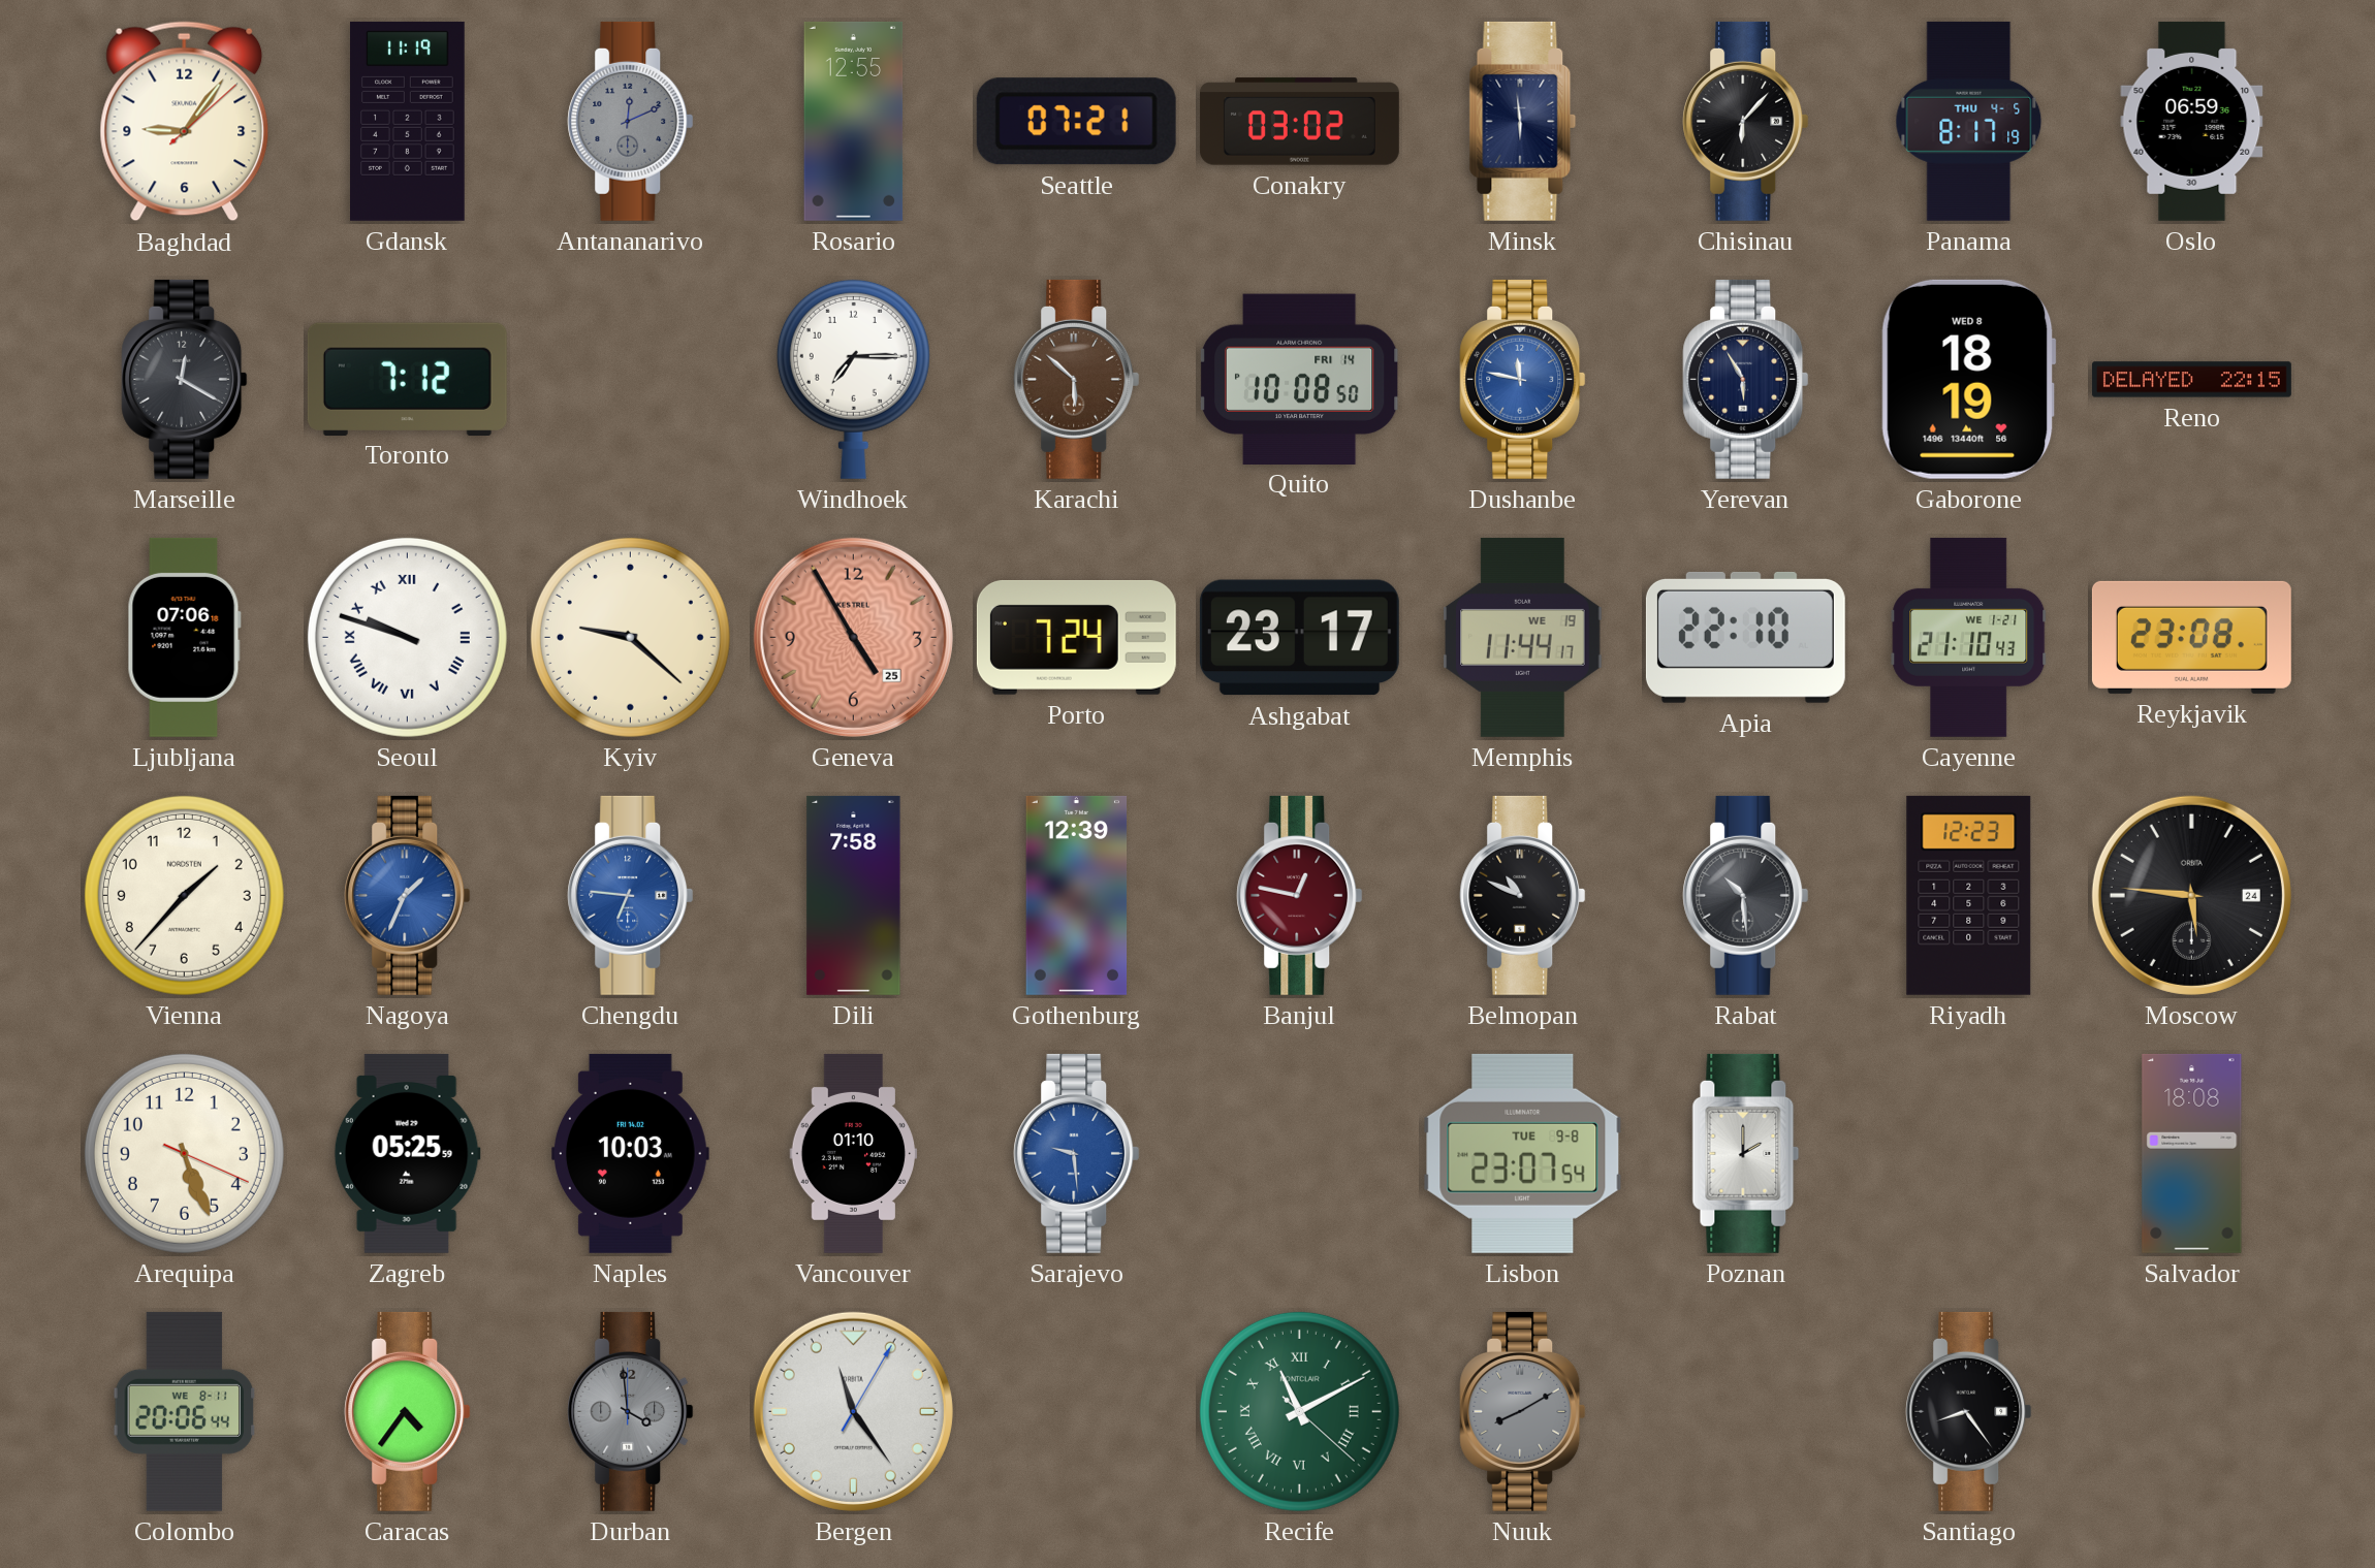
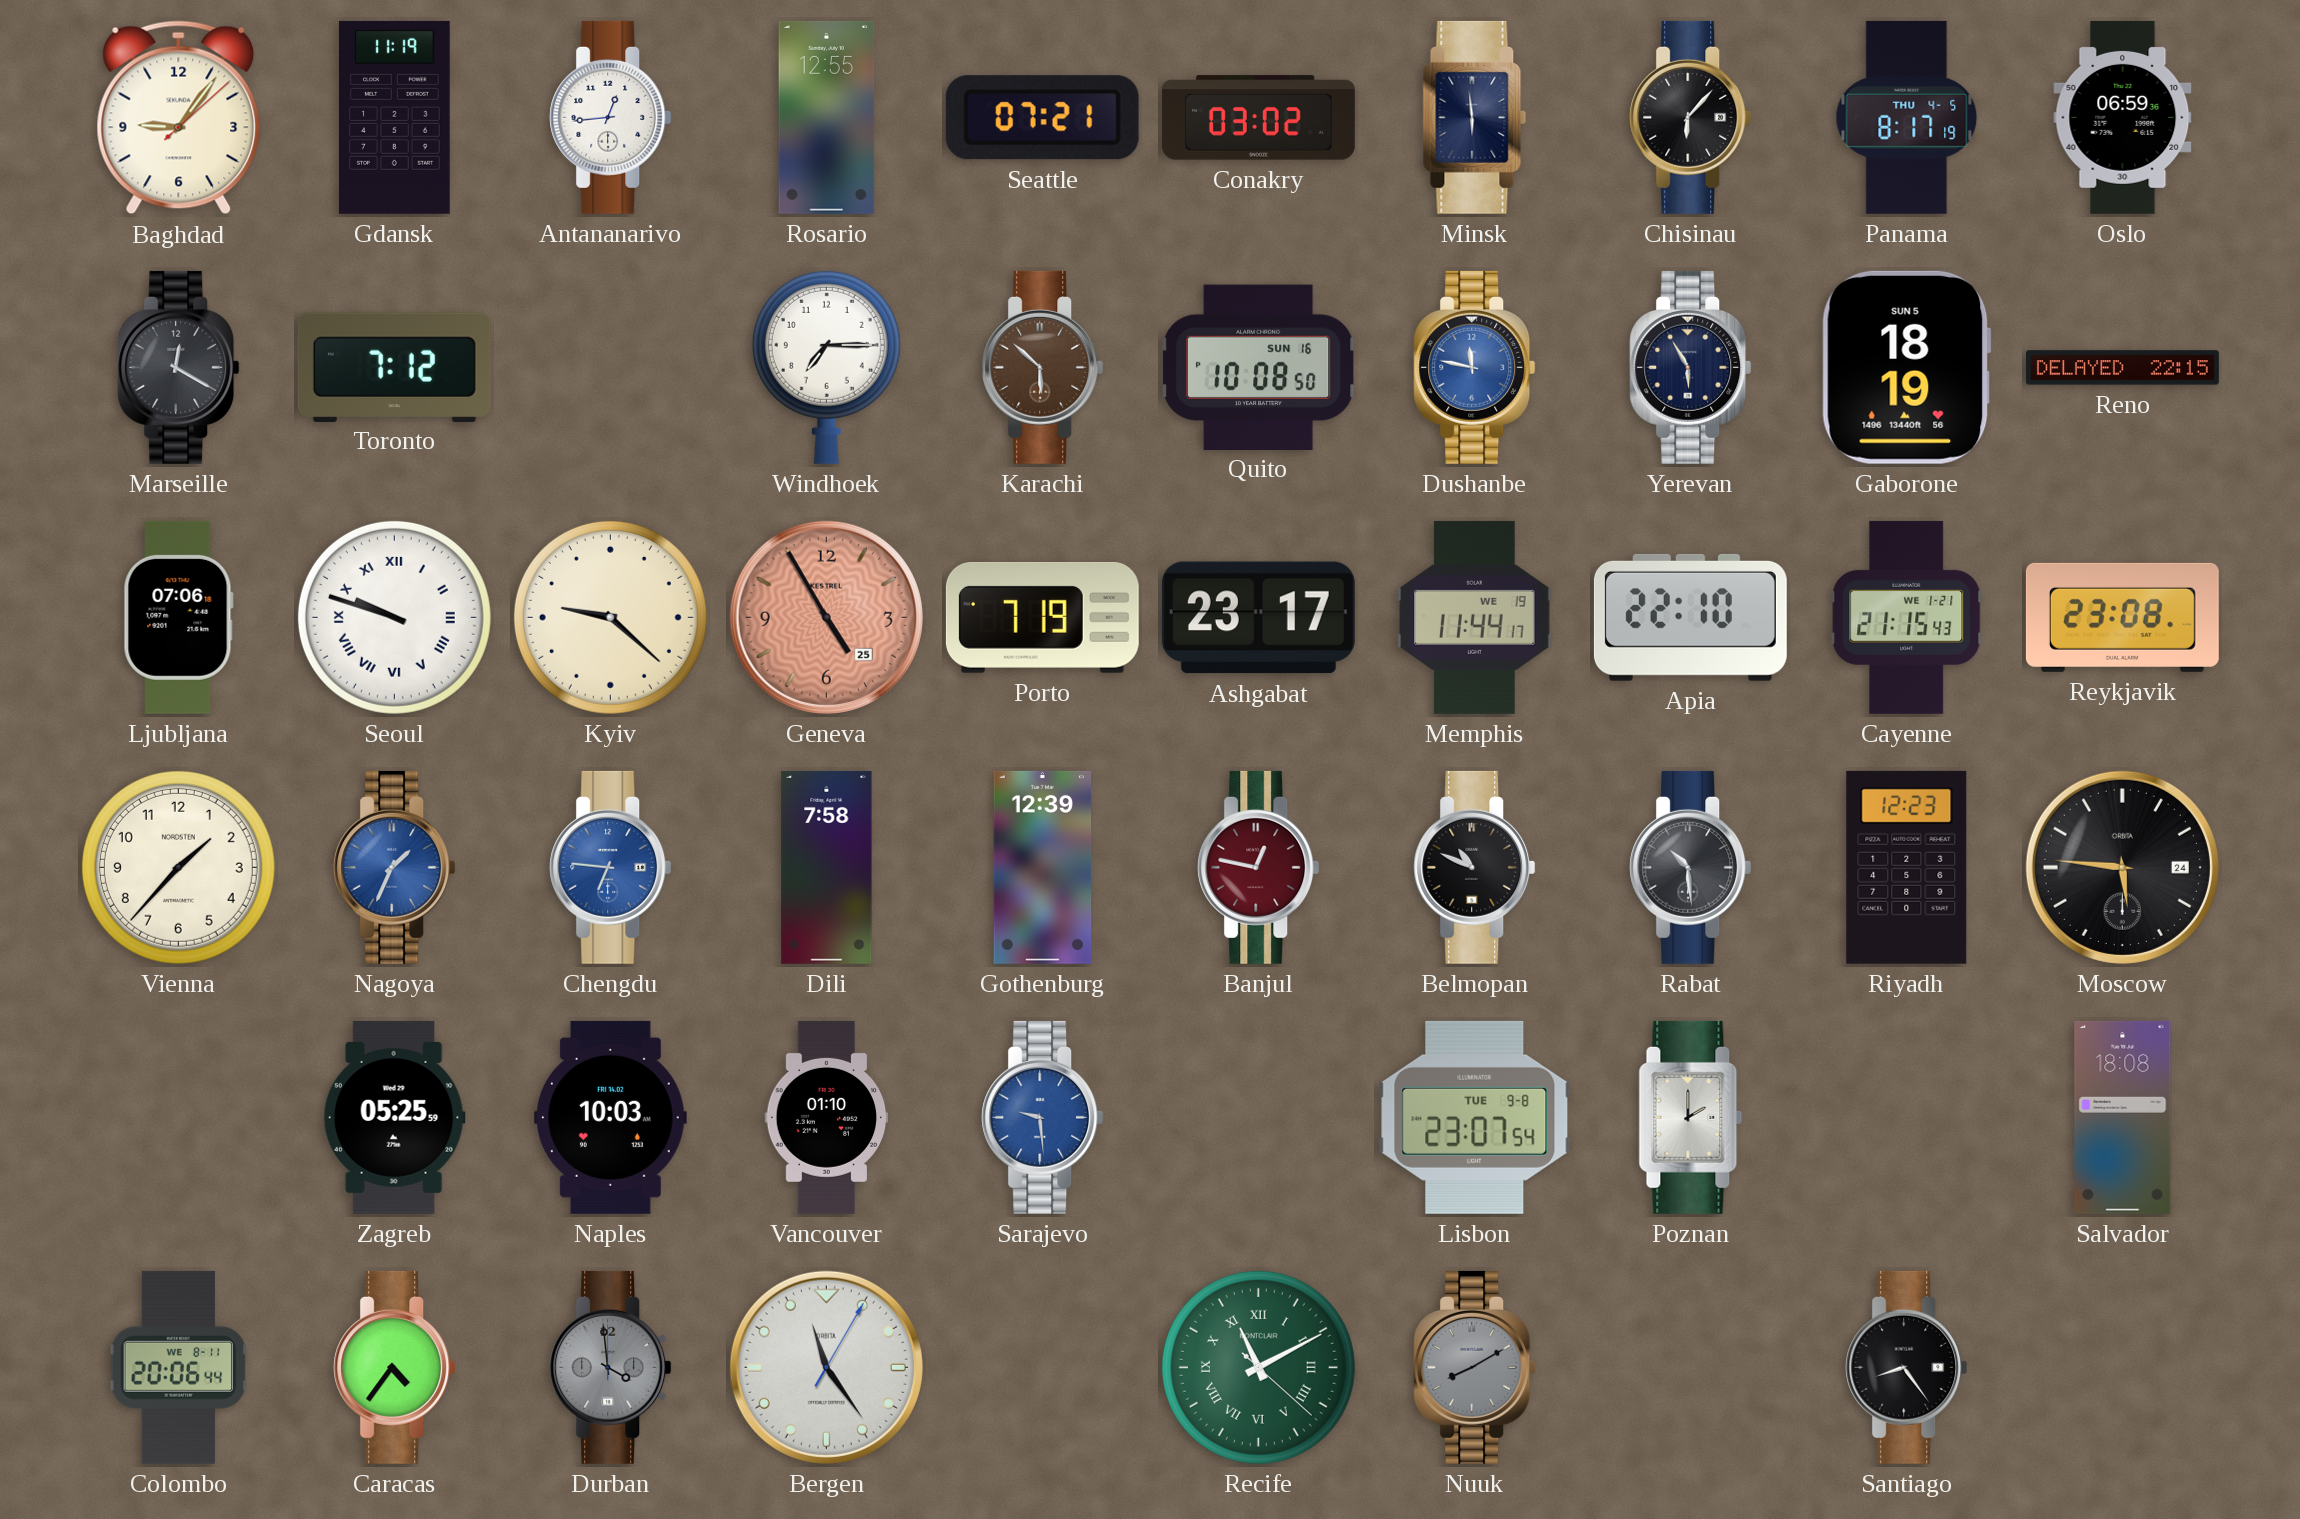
Antananarivo: 12:11 -> 12:44 (611, 117)
Antananarivo dial: grey -> white (611, 117)
Quito date: FRI 14 -> SUN 16 (1258, 367)
Gaborone date: WED 8 -> SUN 5 (1906, 367)
Porto: 7:24 -> 7:19 (1042, 617)
Cayenne: 21:10 -> 21:15 (1907, 617)
Arequipa: 5:26 -> none (184, 1153)
